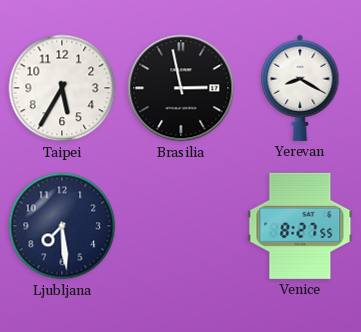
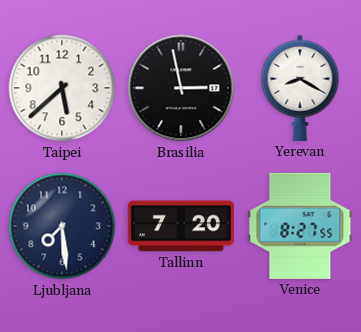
Taipei: 5:35 -> 5:38 (62, 88)
Tallinn: none -> 7:20 (181, 226)
